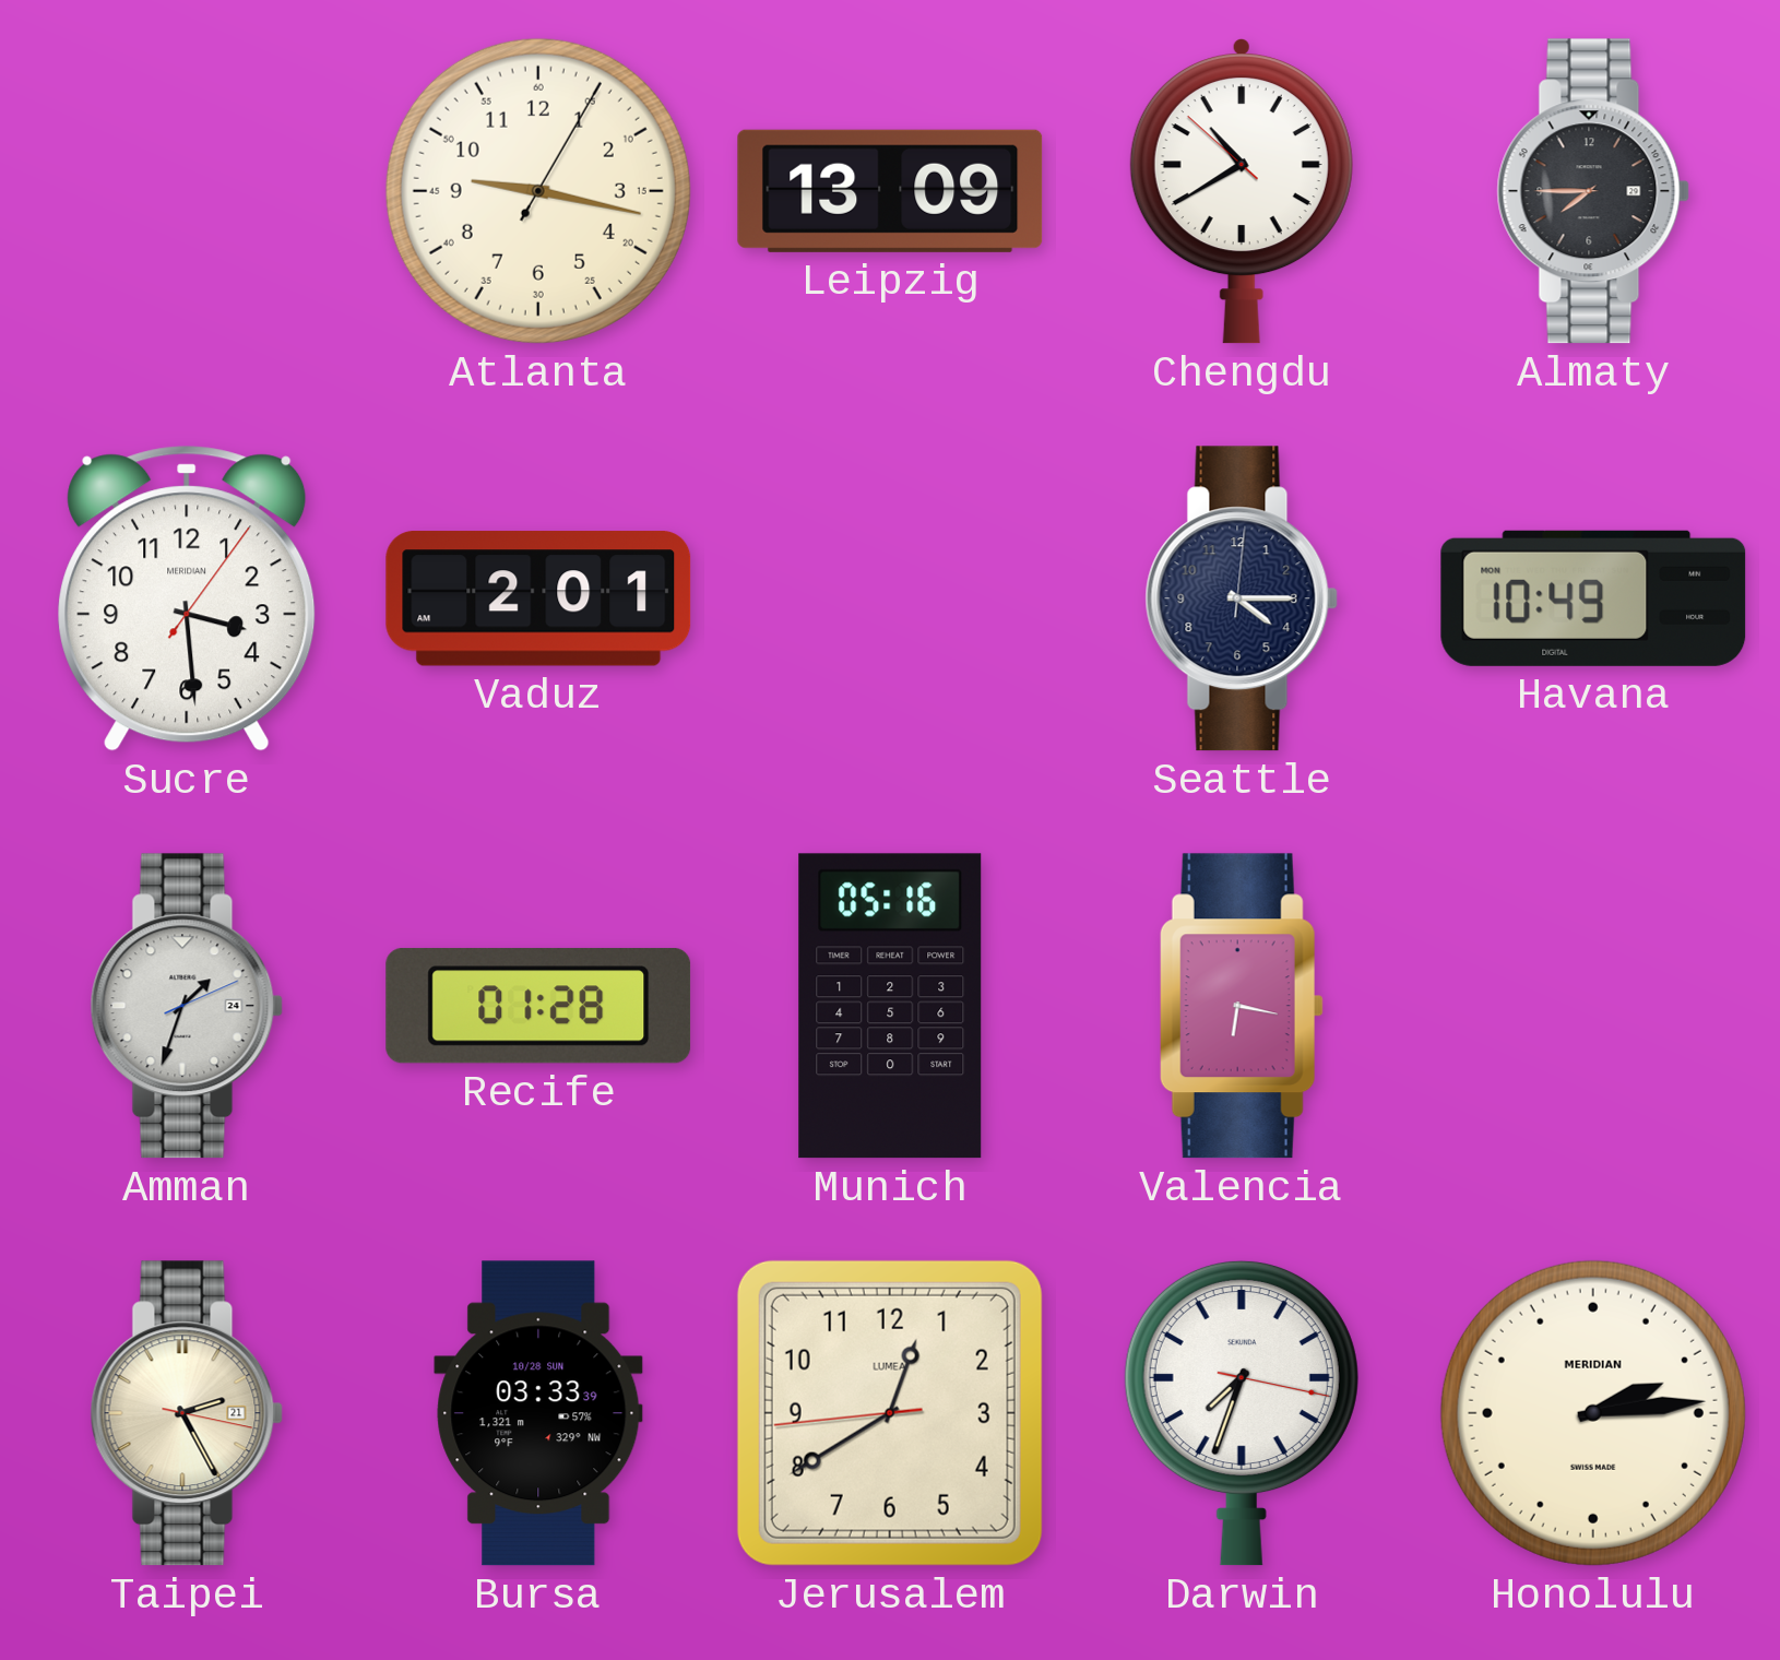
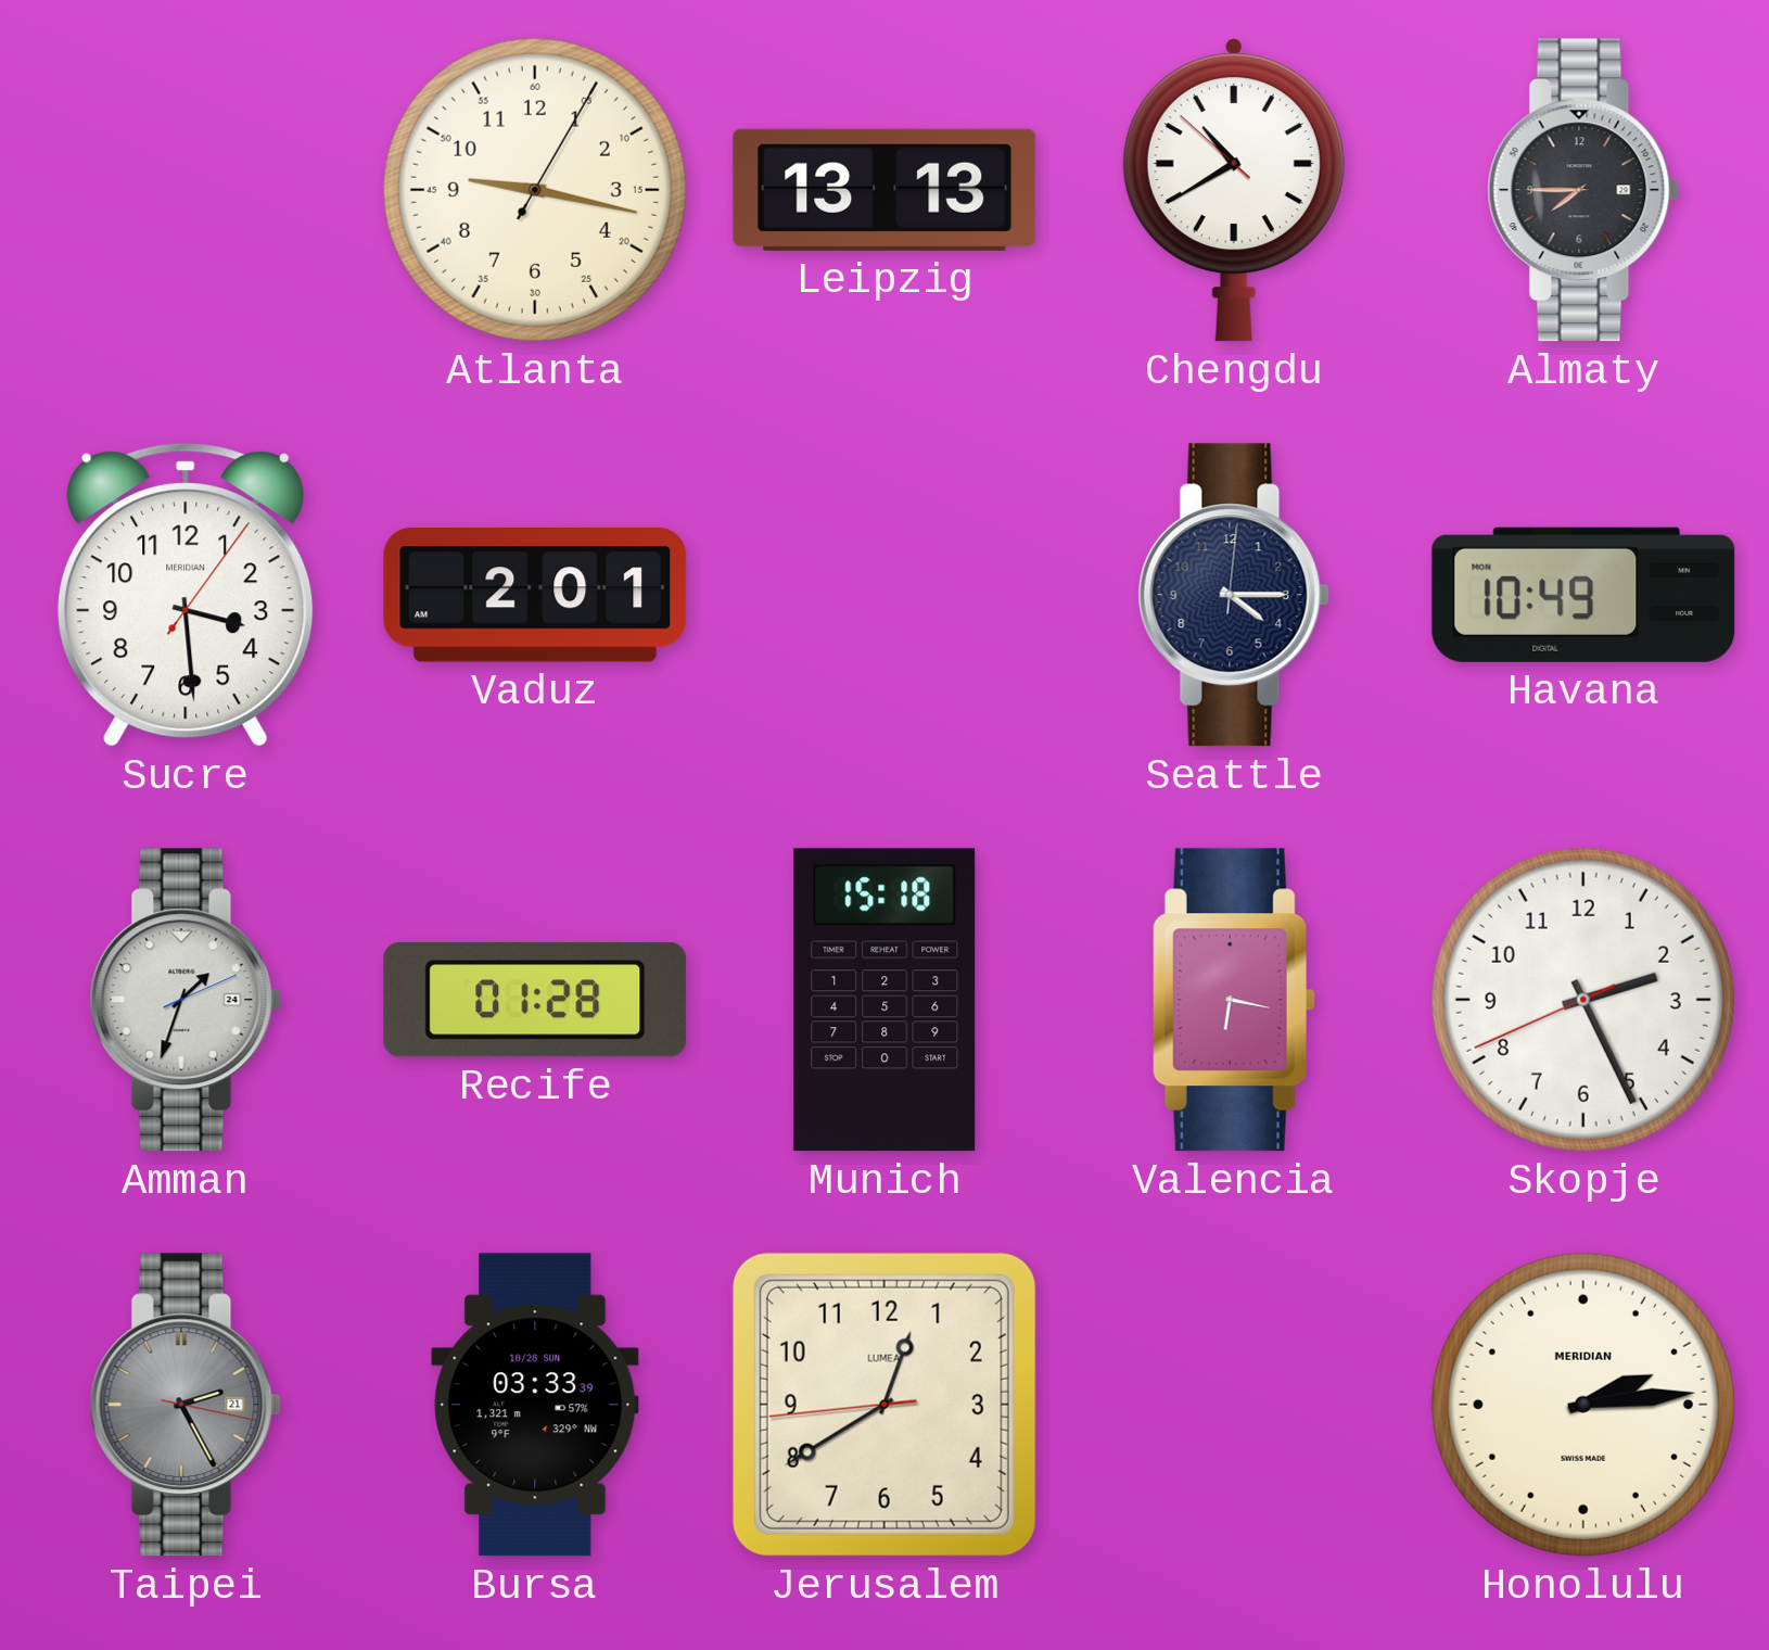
Leipzig: 13:09 -> 13:13 (884, 190)
Munich: 05:16 -> 15:18 (884, 1000)
Skopje: none -> 2:25 (1583, 1000)
Taipei dial: cream -> grey (186, 1405)
Darwin: 7:33 -> none (1242, 1413)
